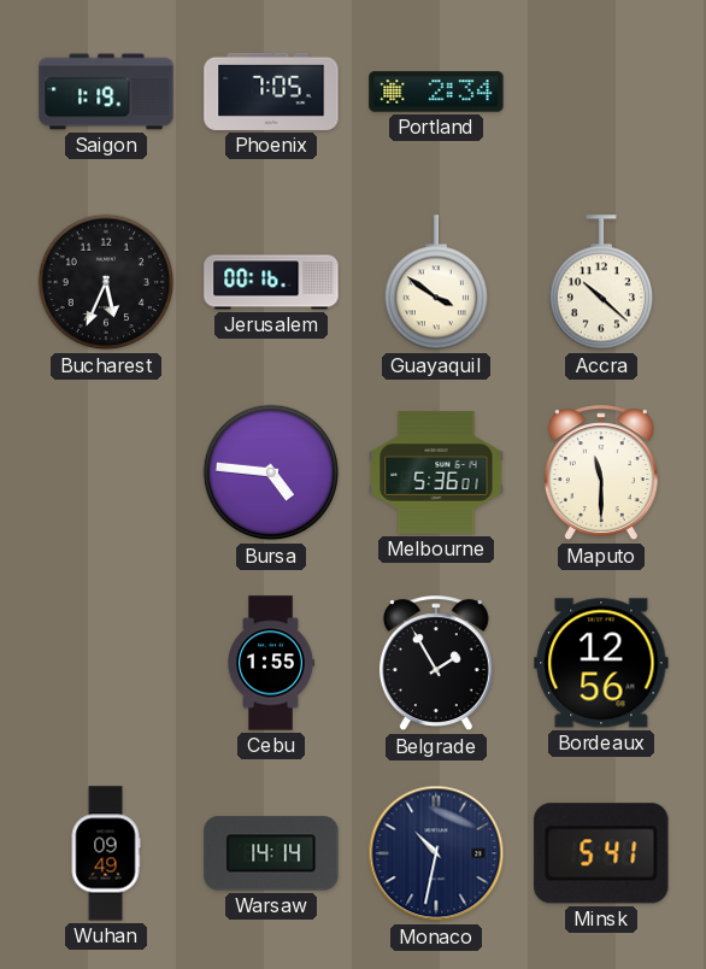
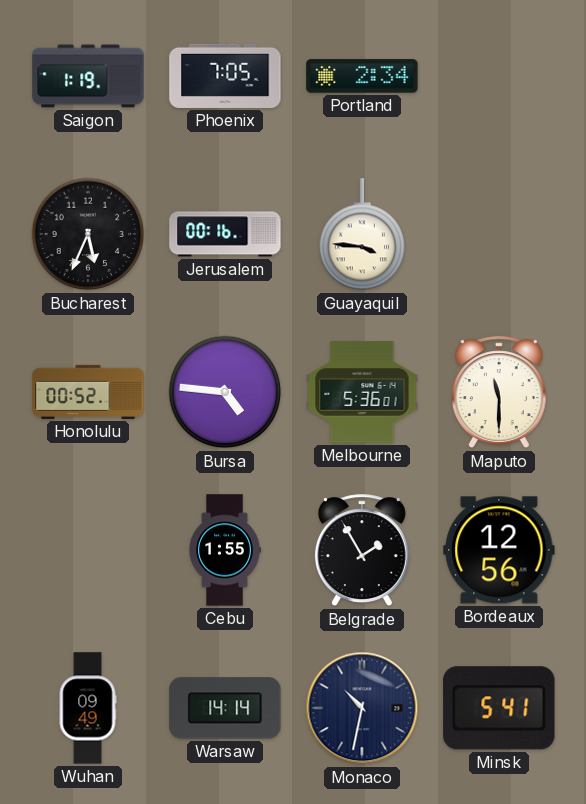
Guayaquil: 3:51 -> 3:46 (361, 235)
Accra: 10:22 -> none (600, 283)
Honolulu: none -> 00:52 (88, 392)
